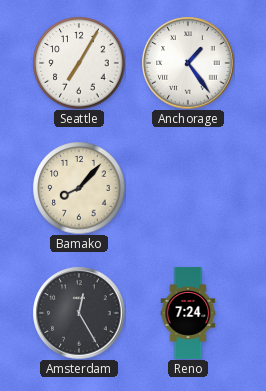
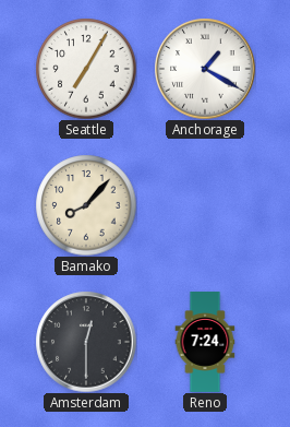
Anchorage: 1:24 -> 1:20 (205, 69)
Amsterdam: 12:25 -> 12:30 (86, 342)
